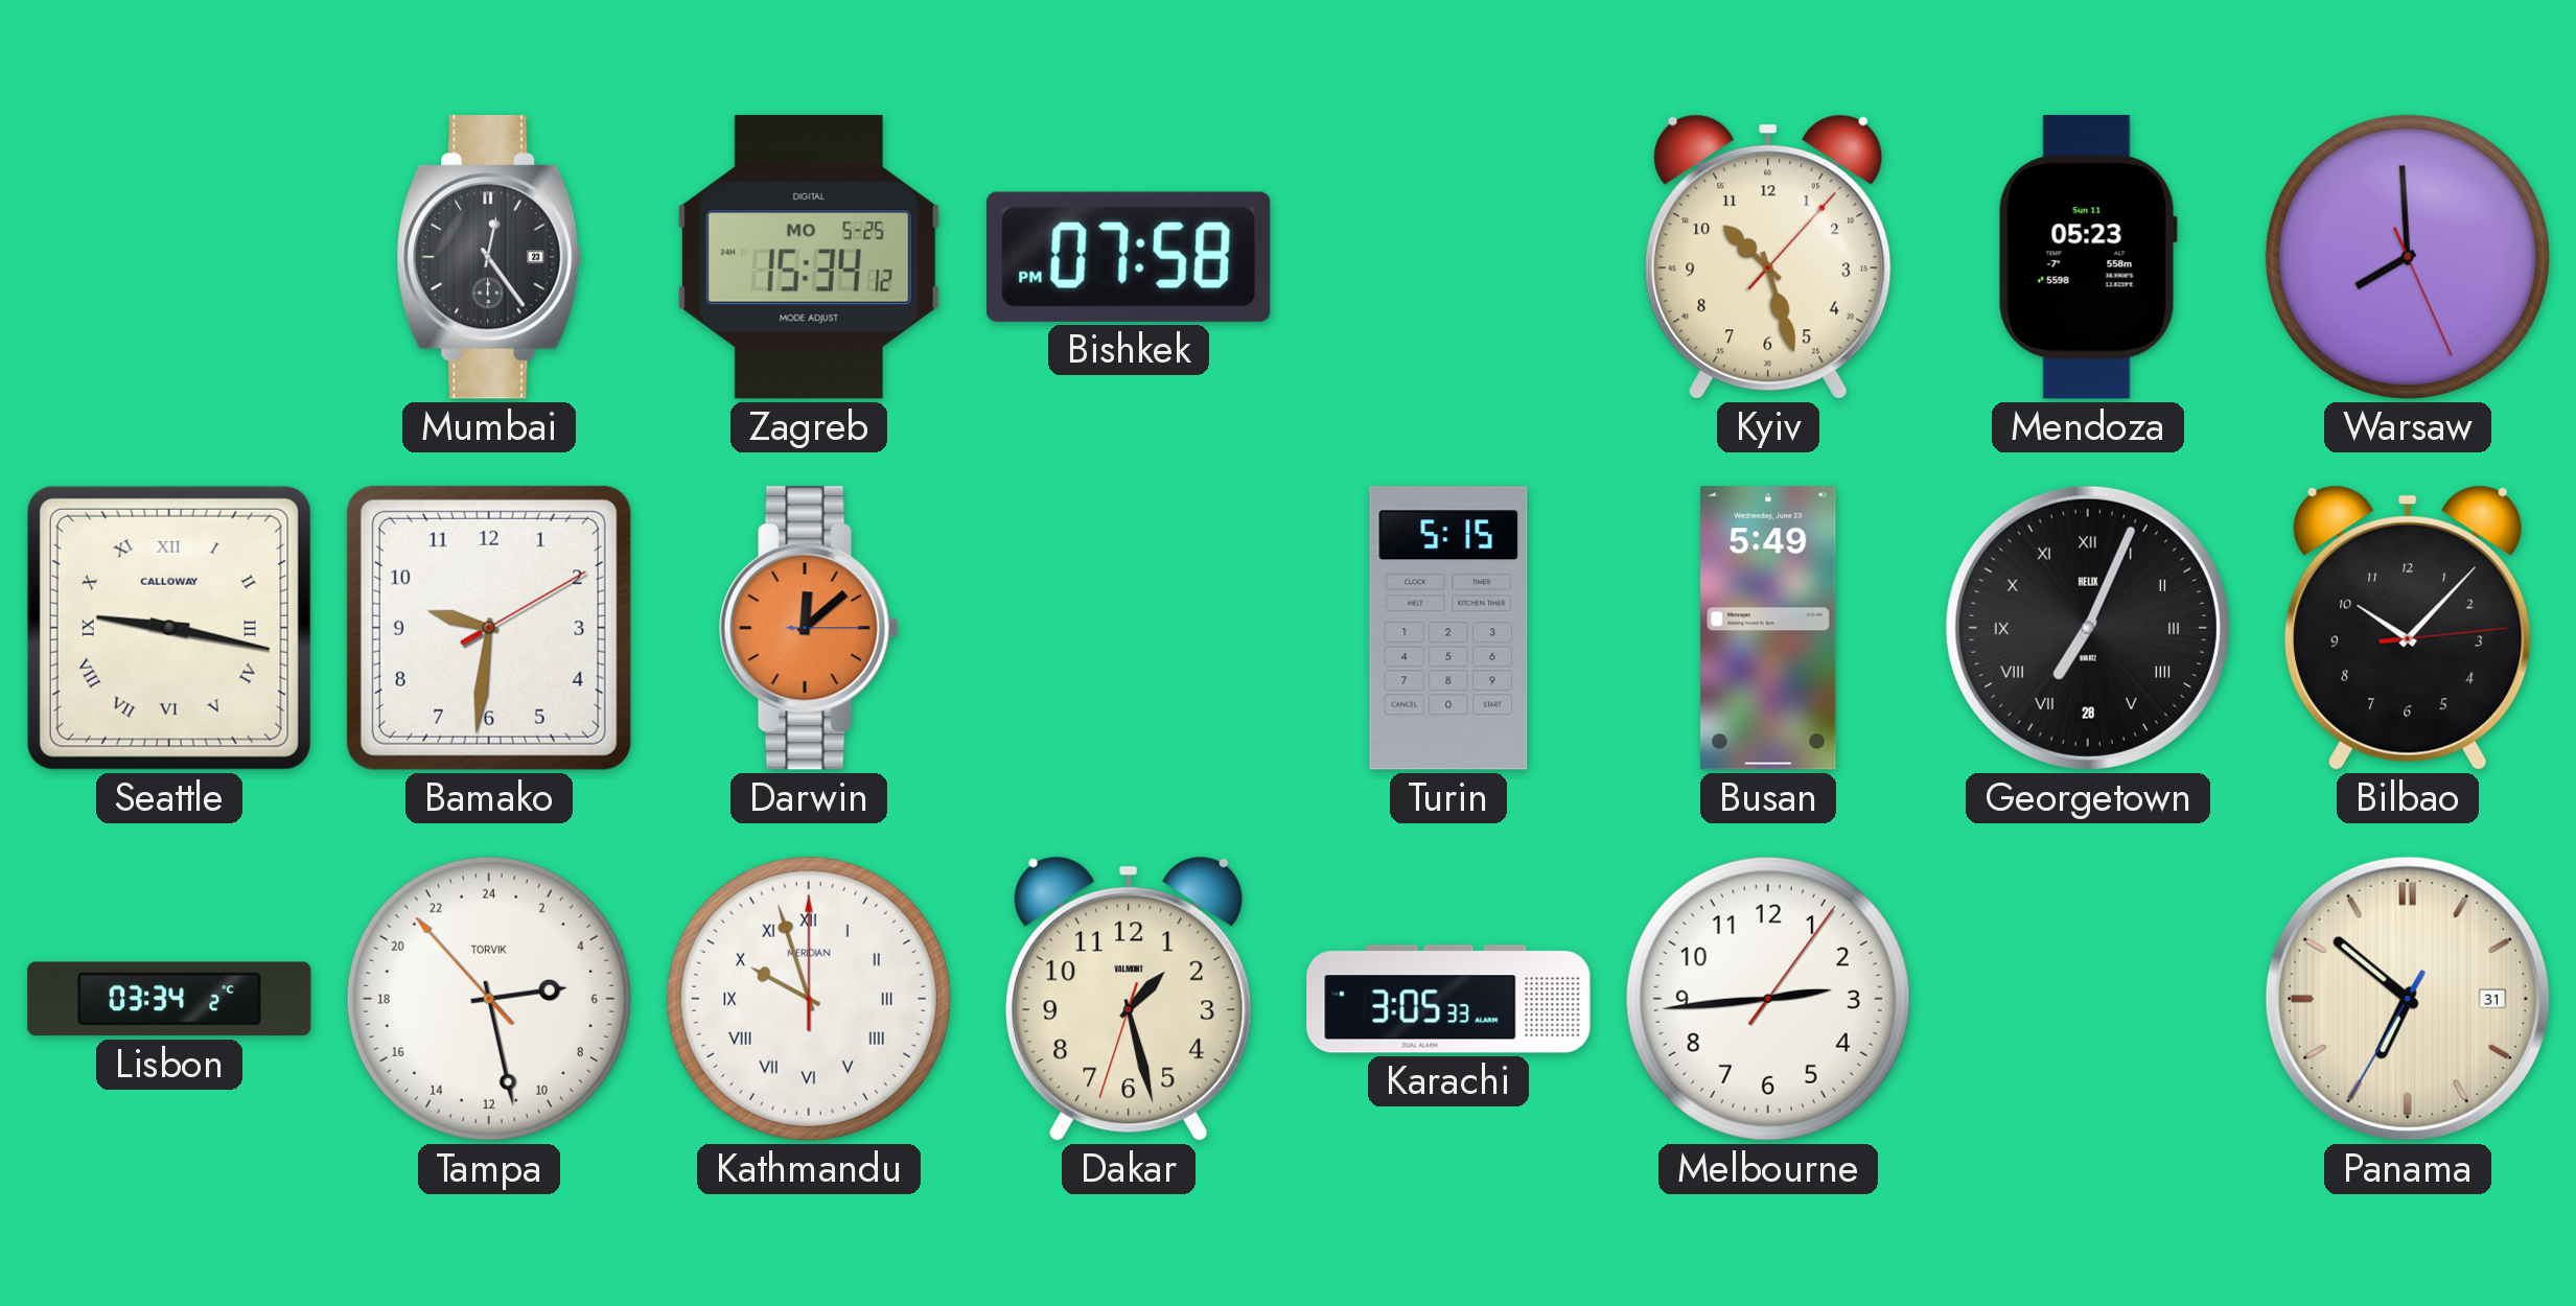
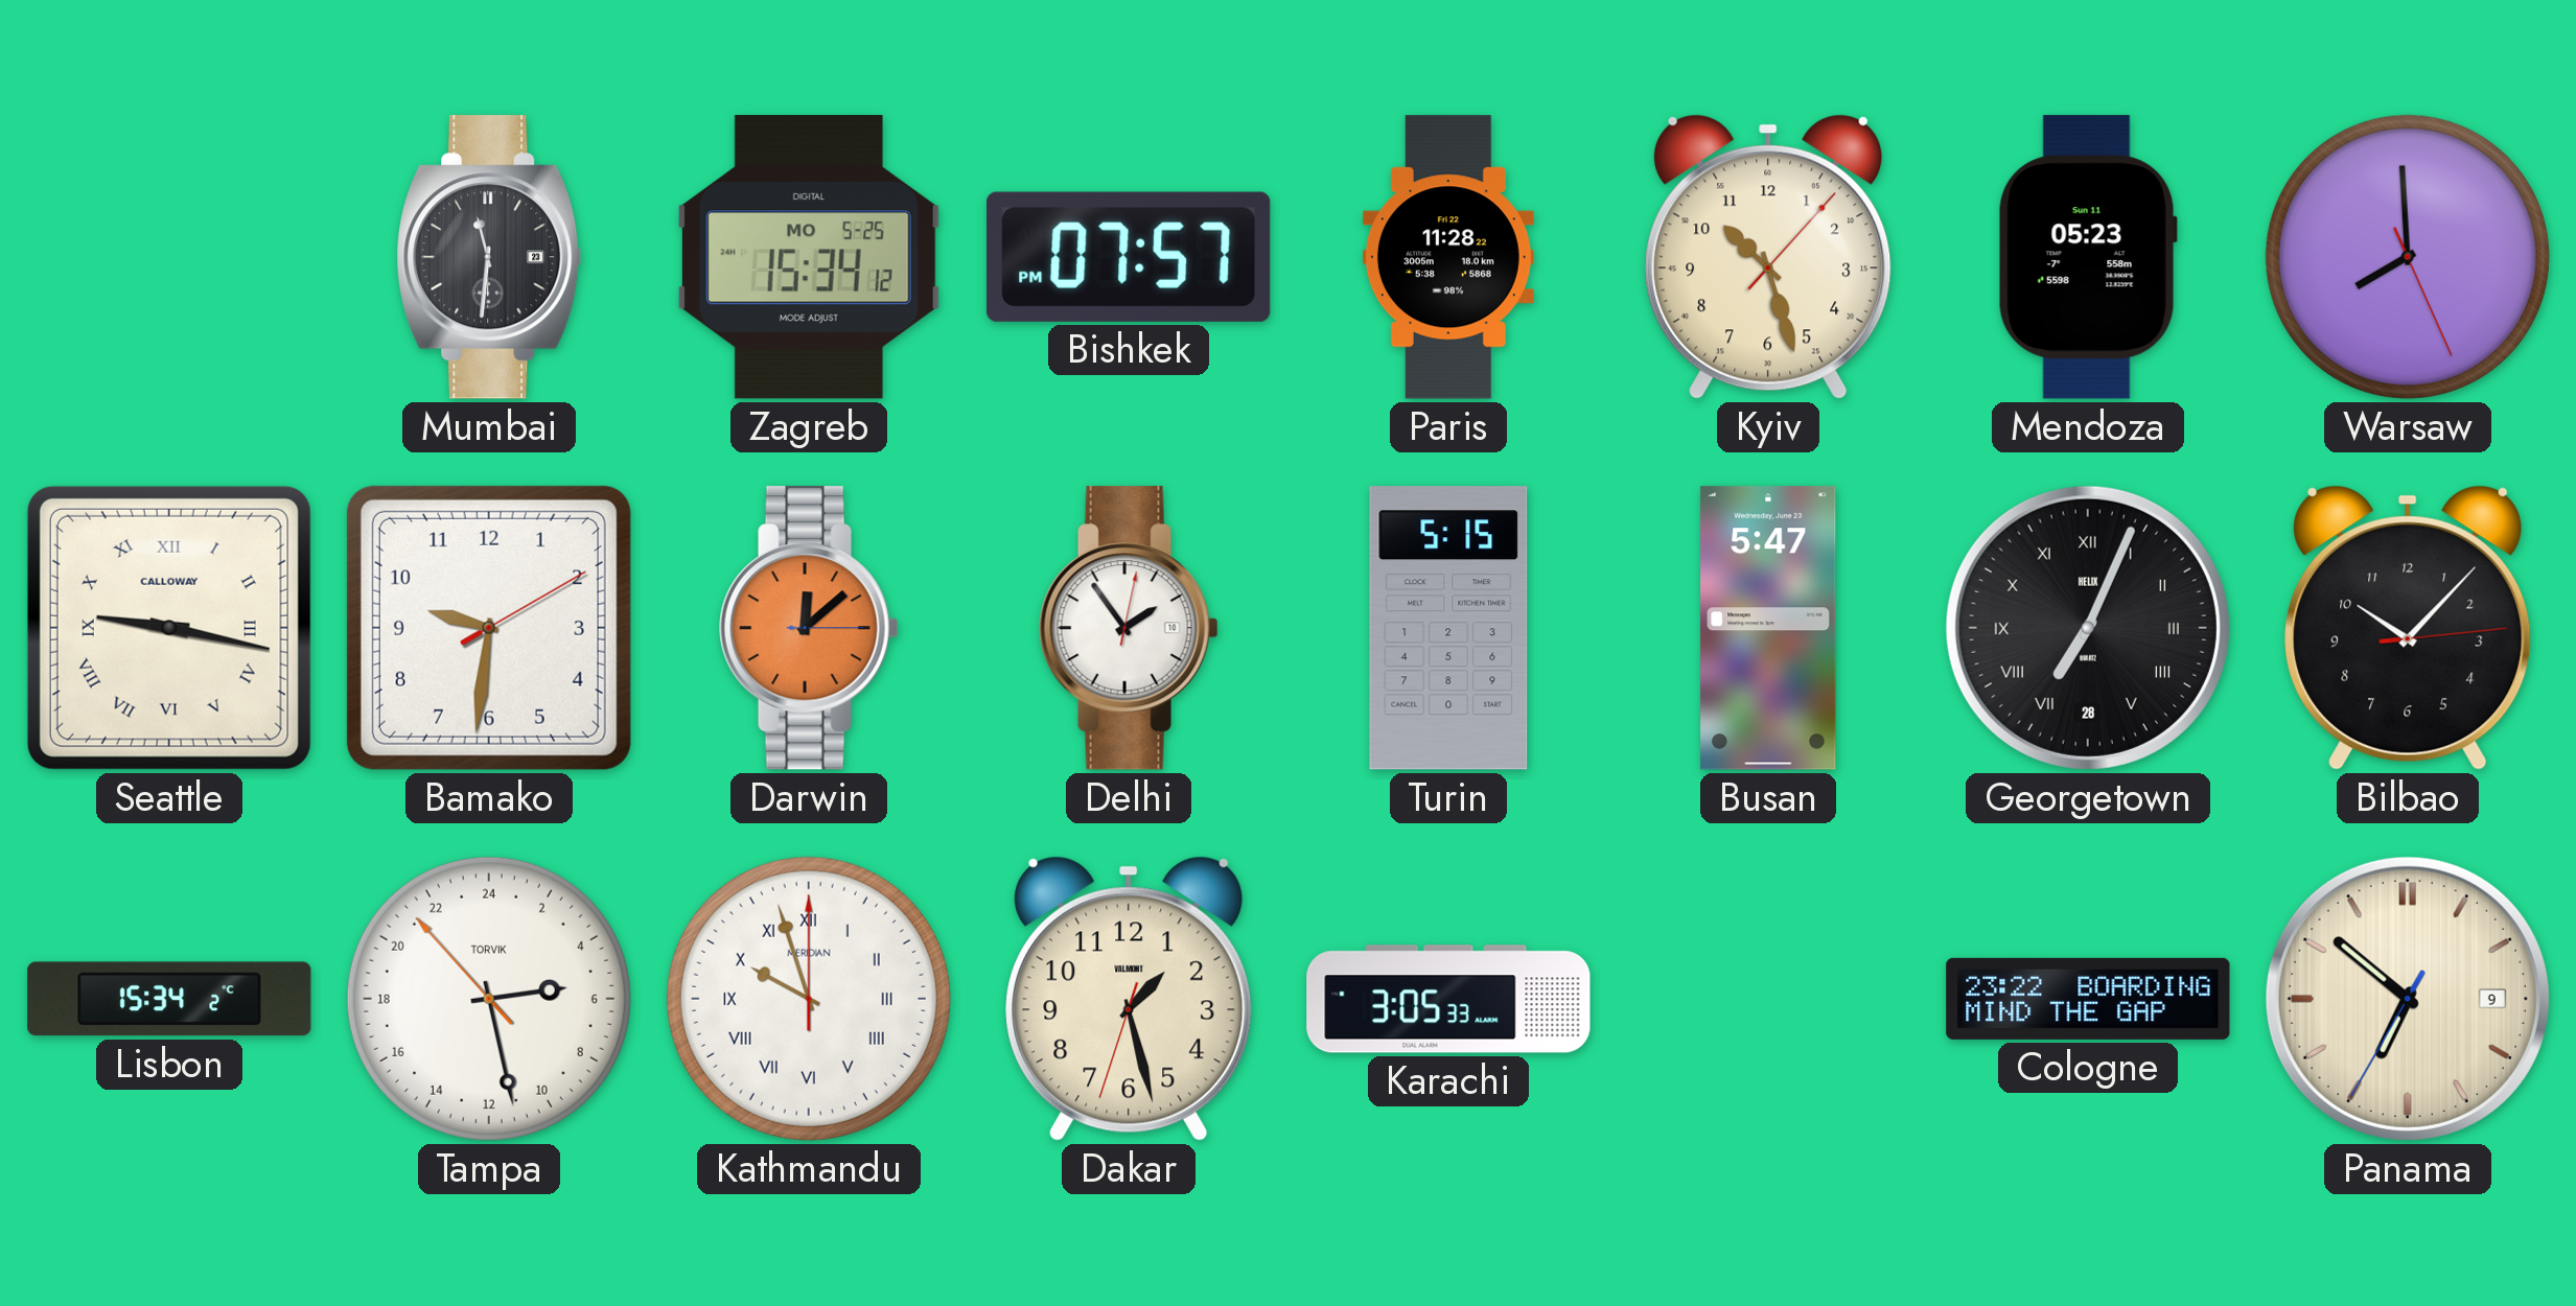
Mumbai: 12:24 -> 11:31 (489, 257)
Bishkek: 07:58 -> 07:57 (1129, 257)
Paris: none -> 11:28 (1448, 257)
Delhi: none -> 1:54 (1129, 628)
Busan: 5:49 -> 5:47 (1768, 628)
Lisbon: 03:34 -> 15:34 (169, 999)
Melbourne: 2:44 -> none (1768, 999)
Cologne: none -> 23:22 (2088, 999)
Panama date: 31 -> 9 (2408, 999)
